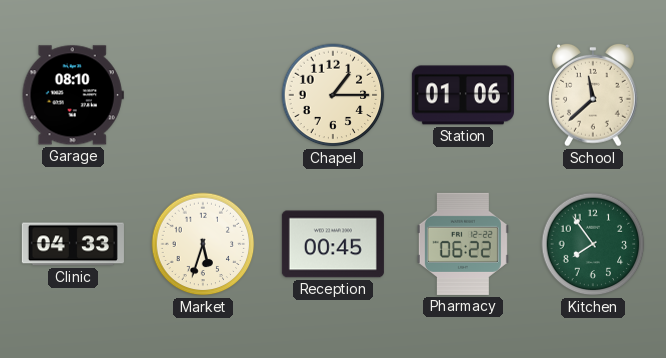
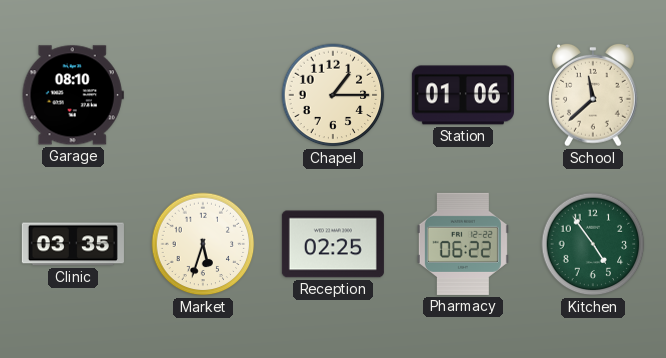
Clinic: 04:33 -> 03:35 (73, 244)
Reception: 00:45 -> 02:25 (333, 244)
Kitchen: 7:54 -> 4:54 (593, 244)
